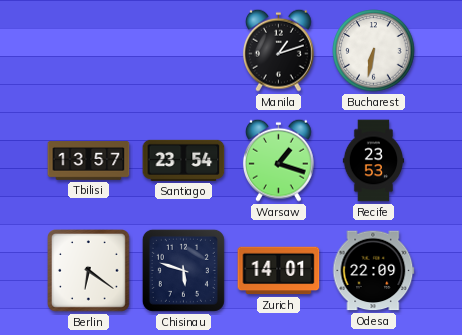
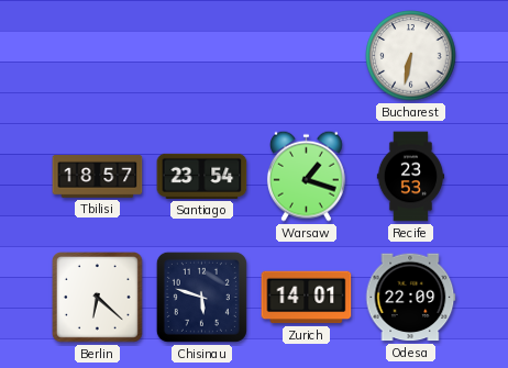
Manila: 1:12 -> none (278, 50)
Tbilisi: 13:57 -> 18:57 (98, 177)
Berlin: 6:21 -> 6:22 (98, 298)
